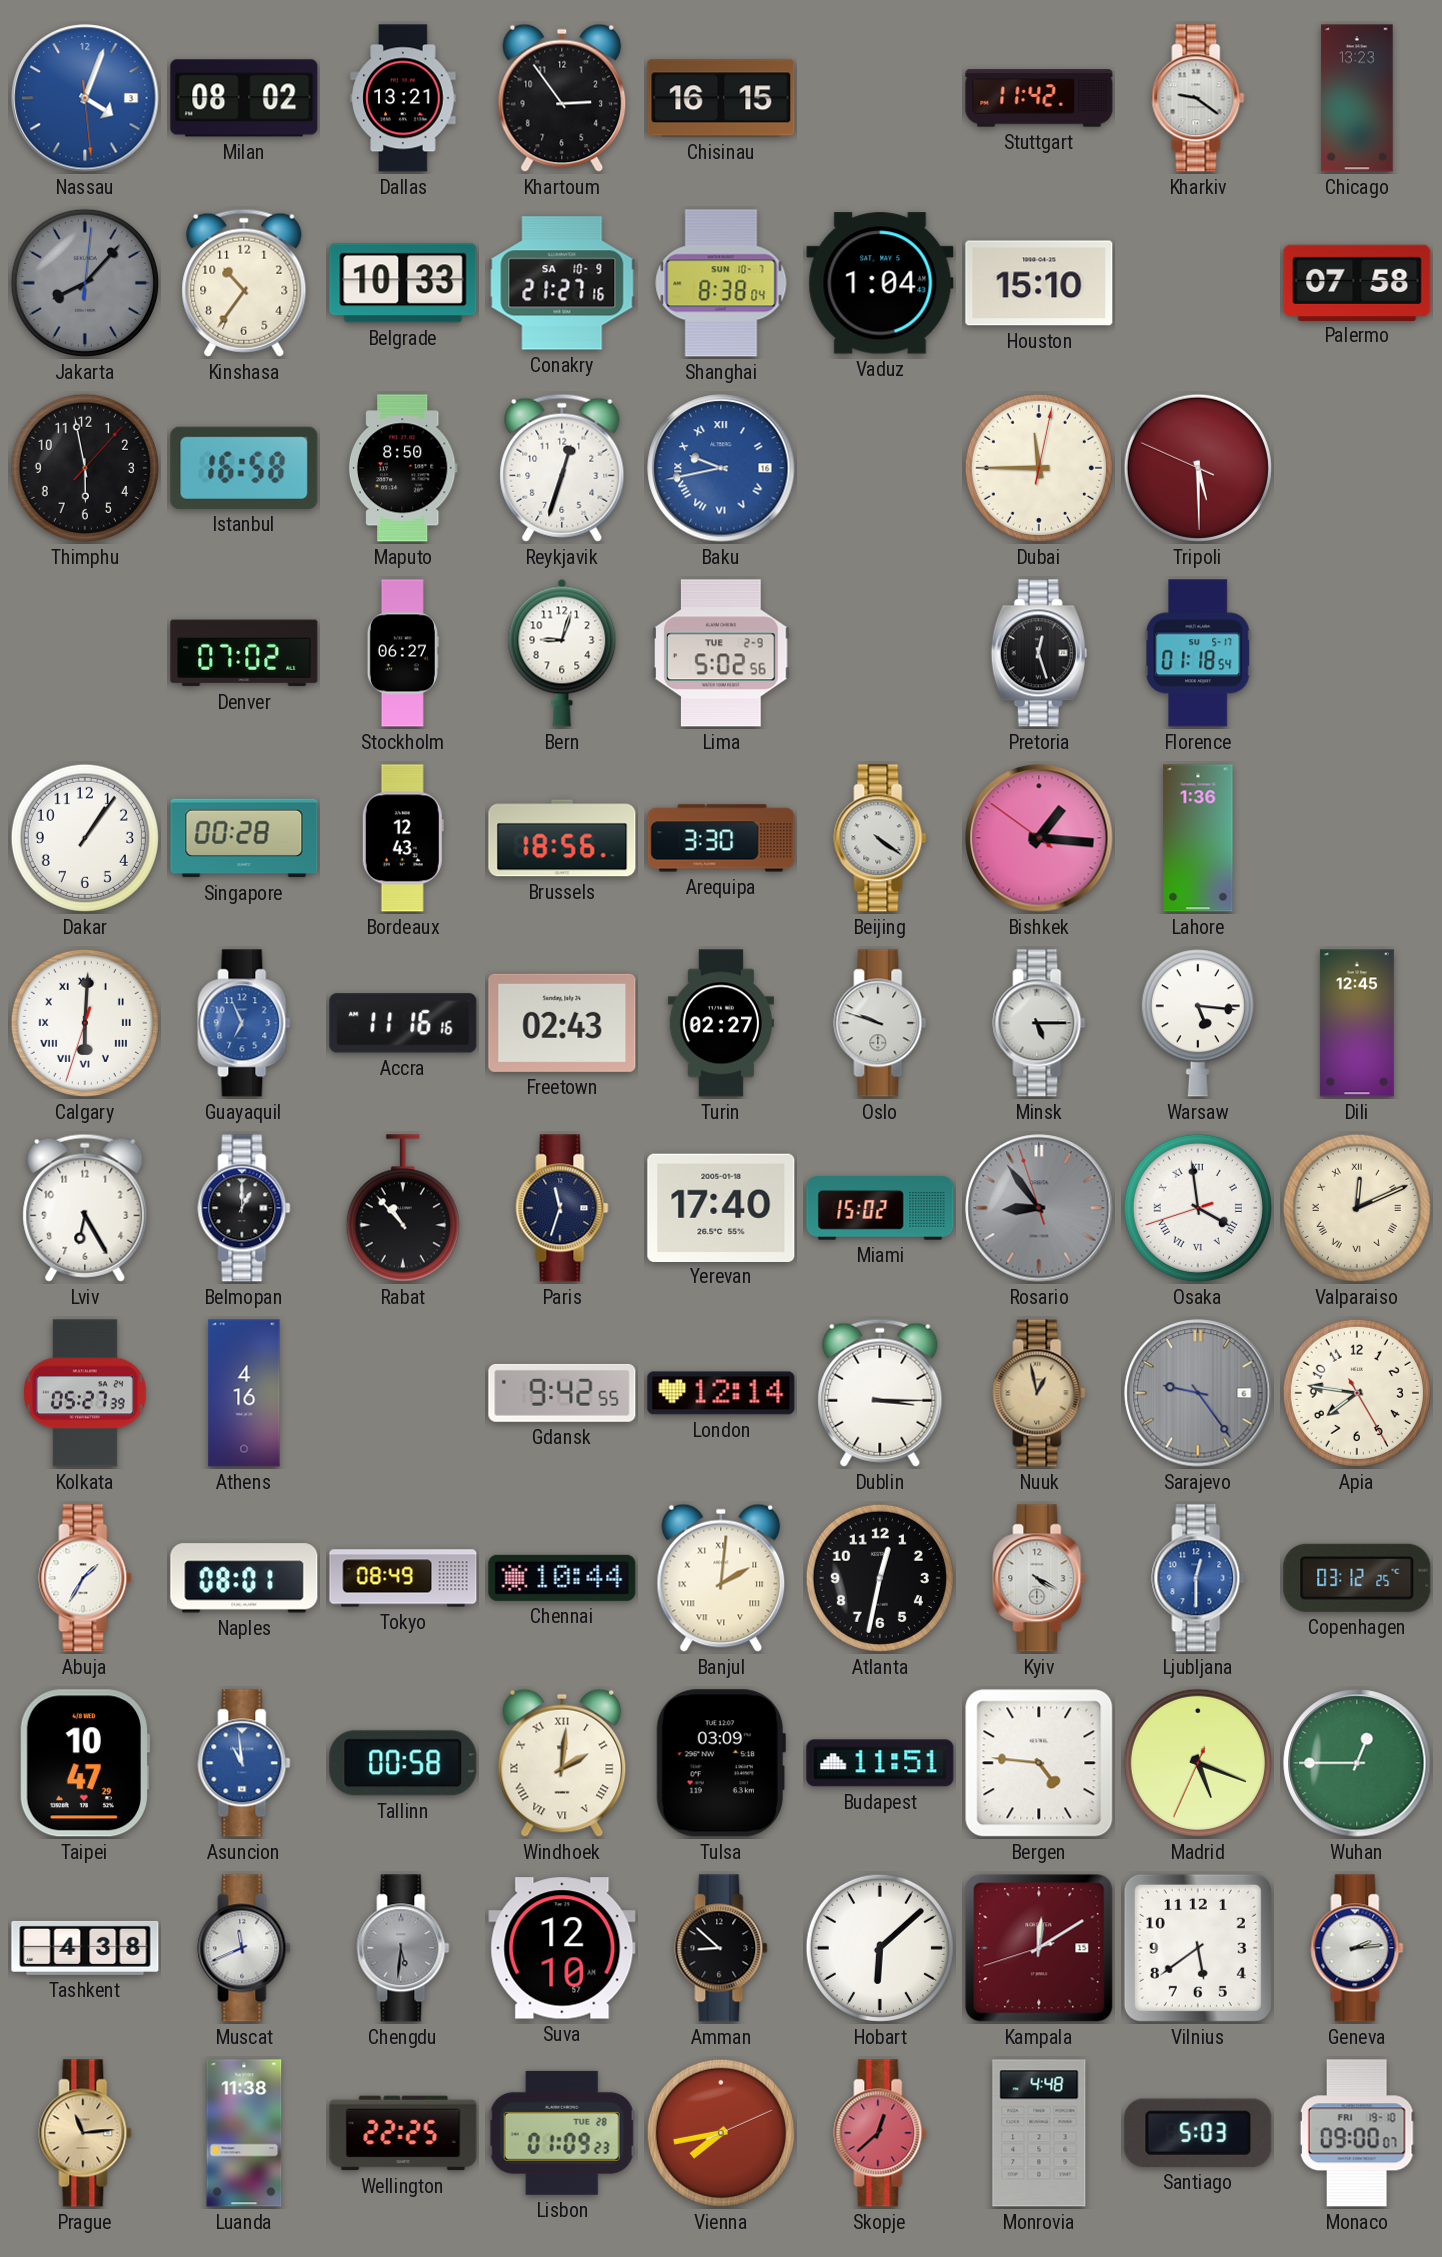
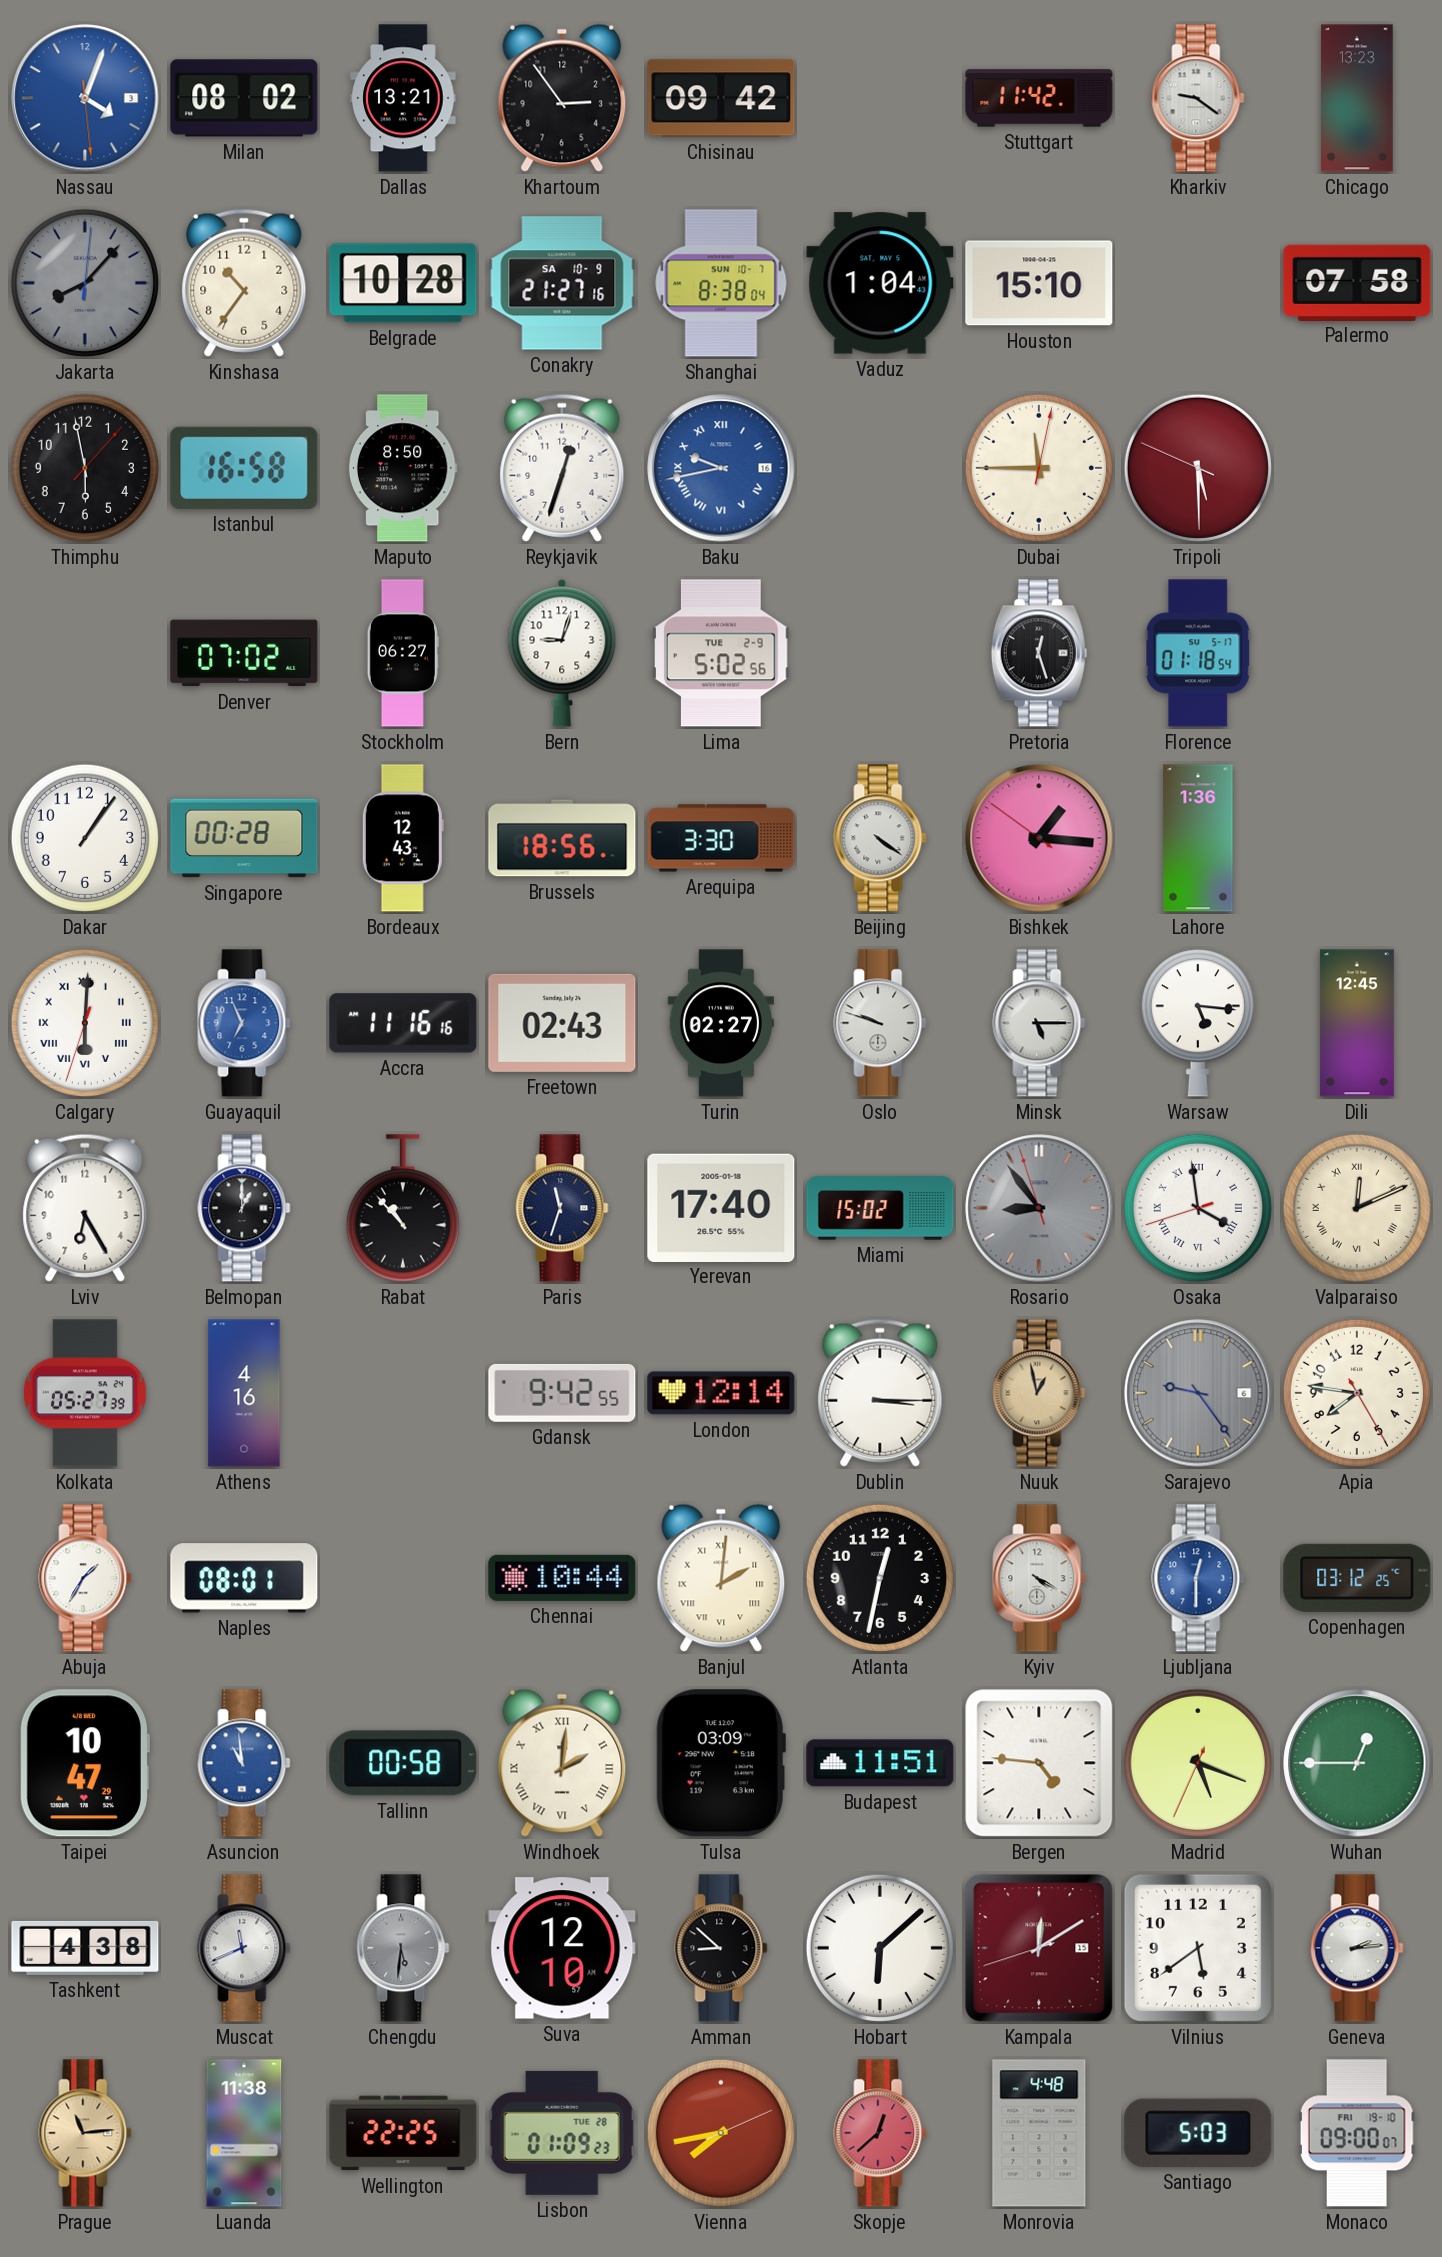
Chisinau: 16:15 -> 09:42 (721, 98)
Belgrade: 10:33 -> 10:28 (403, 283)
Tokyo: 08:49 -> none (403, 1578)
